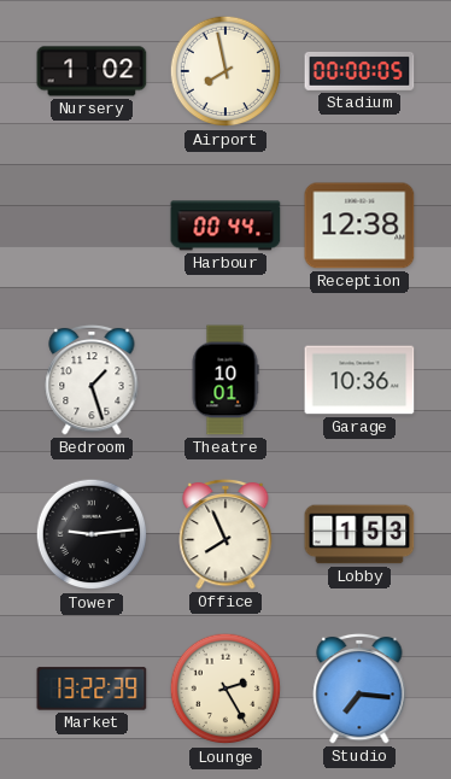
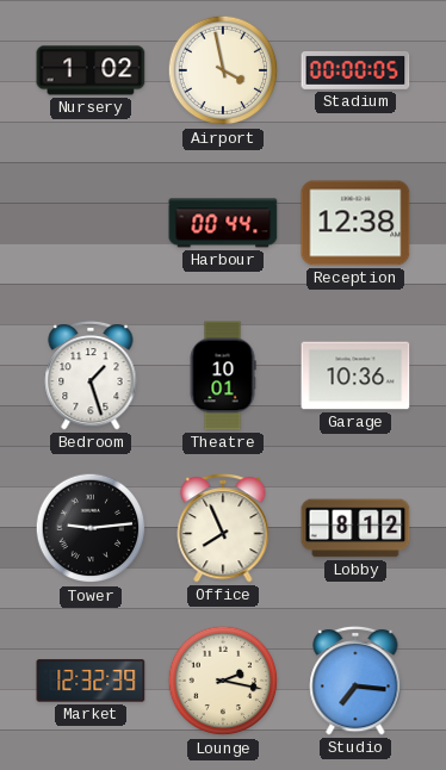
Airport: 7:58 -> 3:58 (223, 70)
Lobby: 1:53 -> 8:12 (355, 528)
Market: 13:22 -> 12:32 (91, 681)
Lounge: 2:25 -> 2:17 (223, 681)
